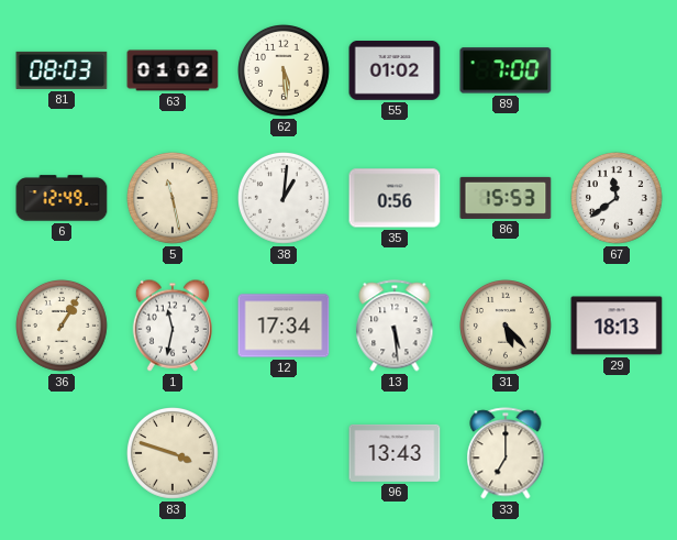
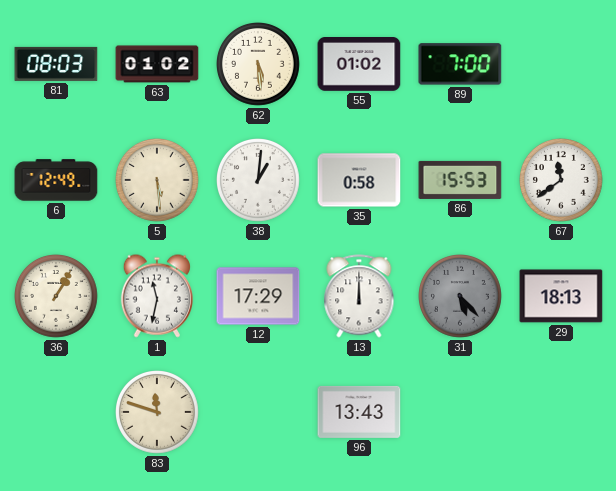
5: 11:28 -> 5:29 (158, 181)
35: 0:56 -> 0:58 (359, 180)
12: 17:34 -> 17:29 (258, 296)
13: 5:29 -> 12:00 (359, 296)
31 dial: cream -> grey (461, 297)
83: 3:48 -> 11:48 (158, 413)
33: 7:00 -> none (506, 453)
